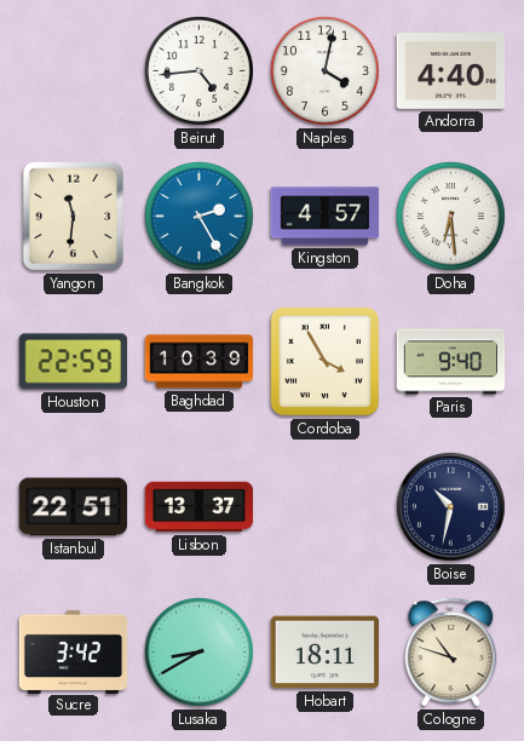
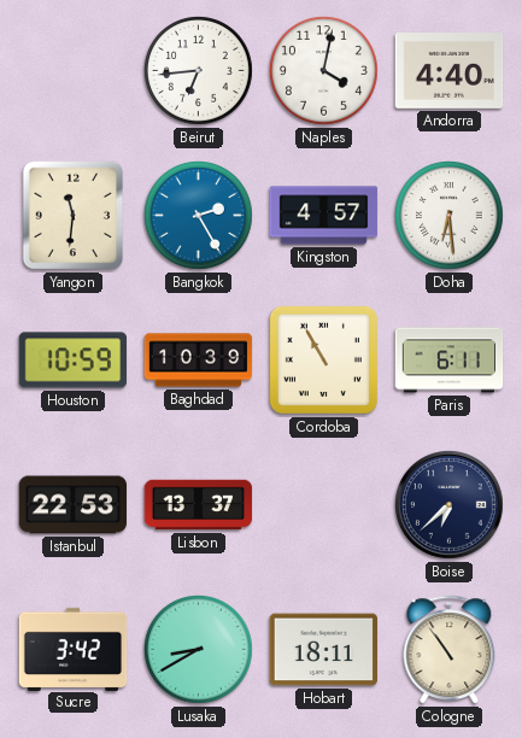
Beirut: 4:44 -> 6:44 (199, 71)
Houston: 22:59 -> 10:59 (74, 361)
Cordoba: 3:55 -> 10:55 (323, 359)
Paris: 9:40 -> 6:11 (450, 361)
Istanbul: 22:51 -> 22:53 (74, 505)
Boise: 10:32 -> 6:38 (450, 505)
Cologne: 10:48 -> 10:54 (450, 650)
